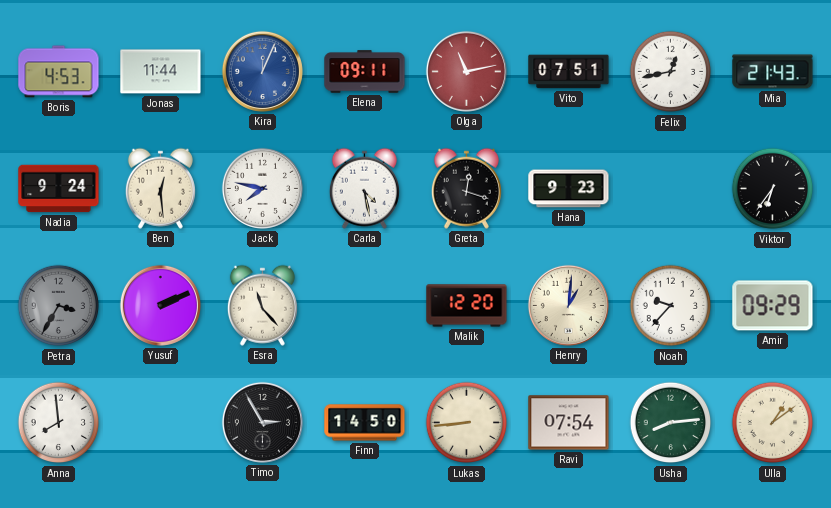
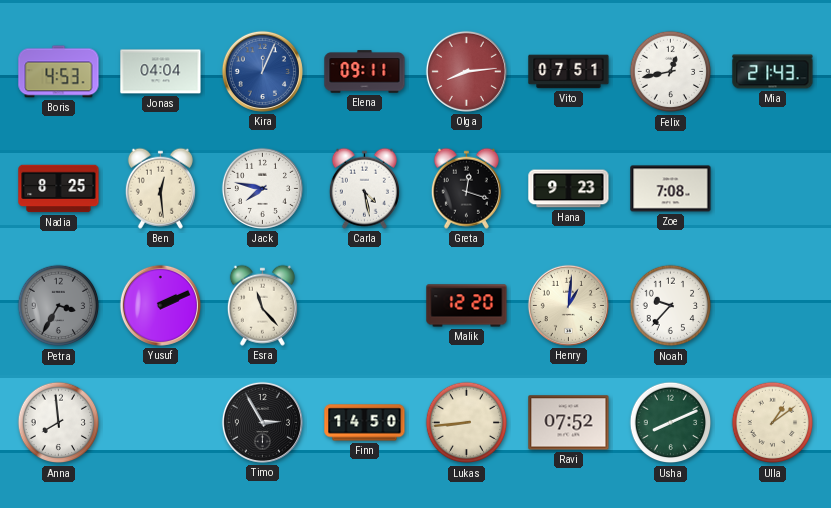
Jonas: 11:44 -> 04:04 (161, 72)
Olga: 11:13 -> 8:14 (466, 71)
Nadia: 9:24 -> 8:25 (59, 189)
Zoe: none -> 7:08 (671, 189)
Viktor: 6:36 -> none (773, 189)
Amir: 09:29 -> none (773, 306)
Ravi: 07:54 -> 07:52 (569, 423)
Usha: 8:14 -> 8:11 (671, 423)
